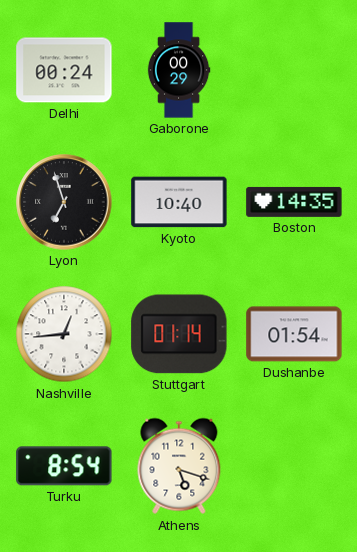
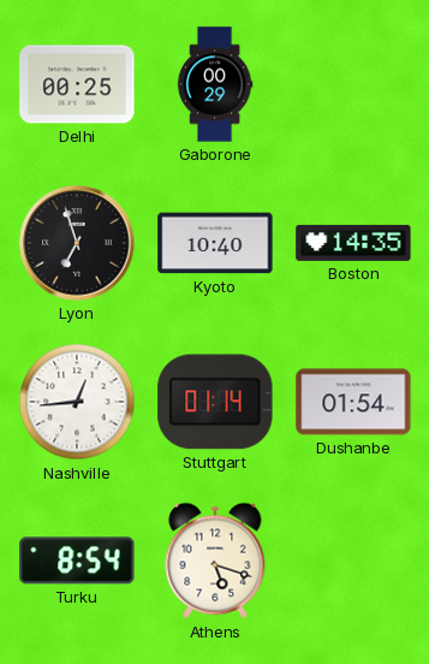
Delhi: 00:24 -> 00:25 (77, 84)
